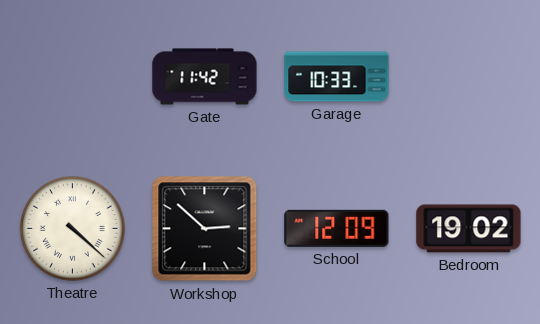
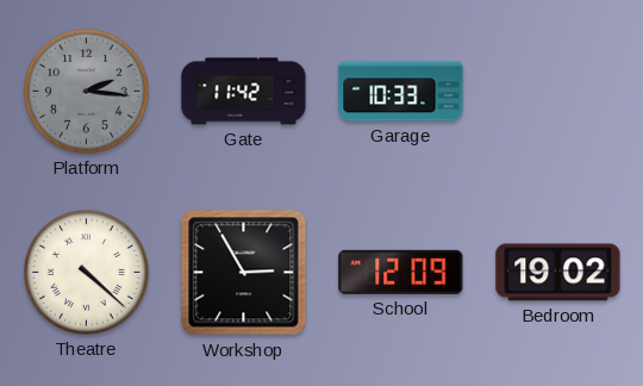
Platform: none -> 2:16 (87, 92)
Workshop: 2:52 -> 2:55 (244, 273)
